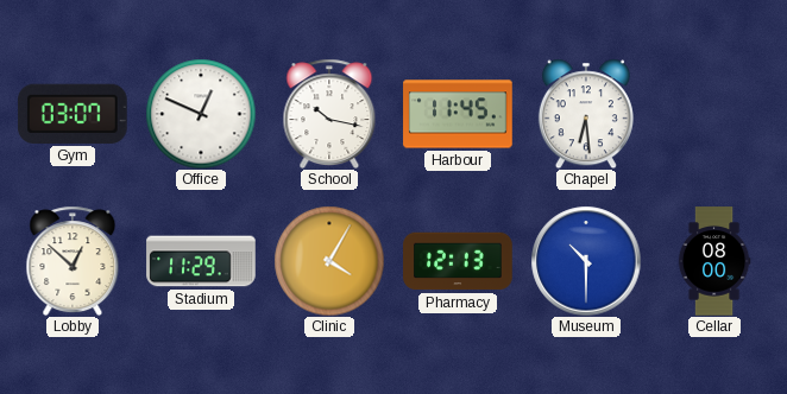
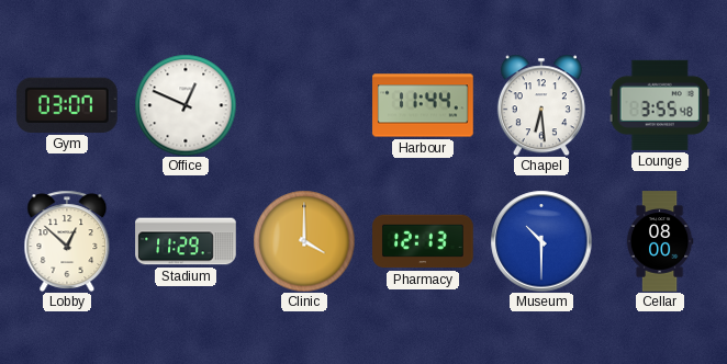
School: 10:17 -> none (329, 114)
Harbour: 11:45 -> 11:44 (423, 105)
Lounge: none -> 3:55 (660, 105)
Clinic: 4:05 -> 4:00 (304, 241)
